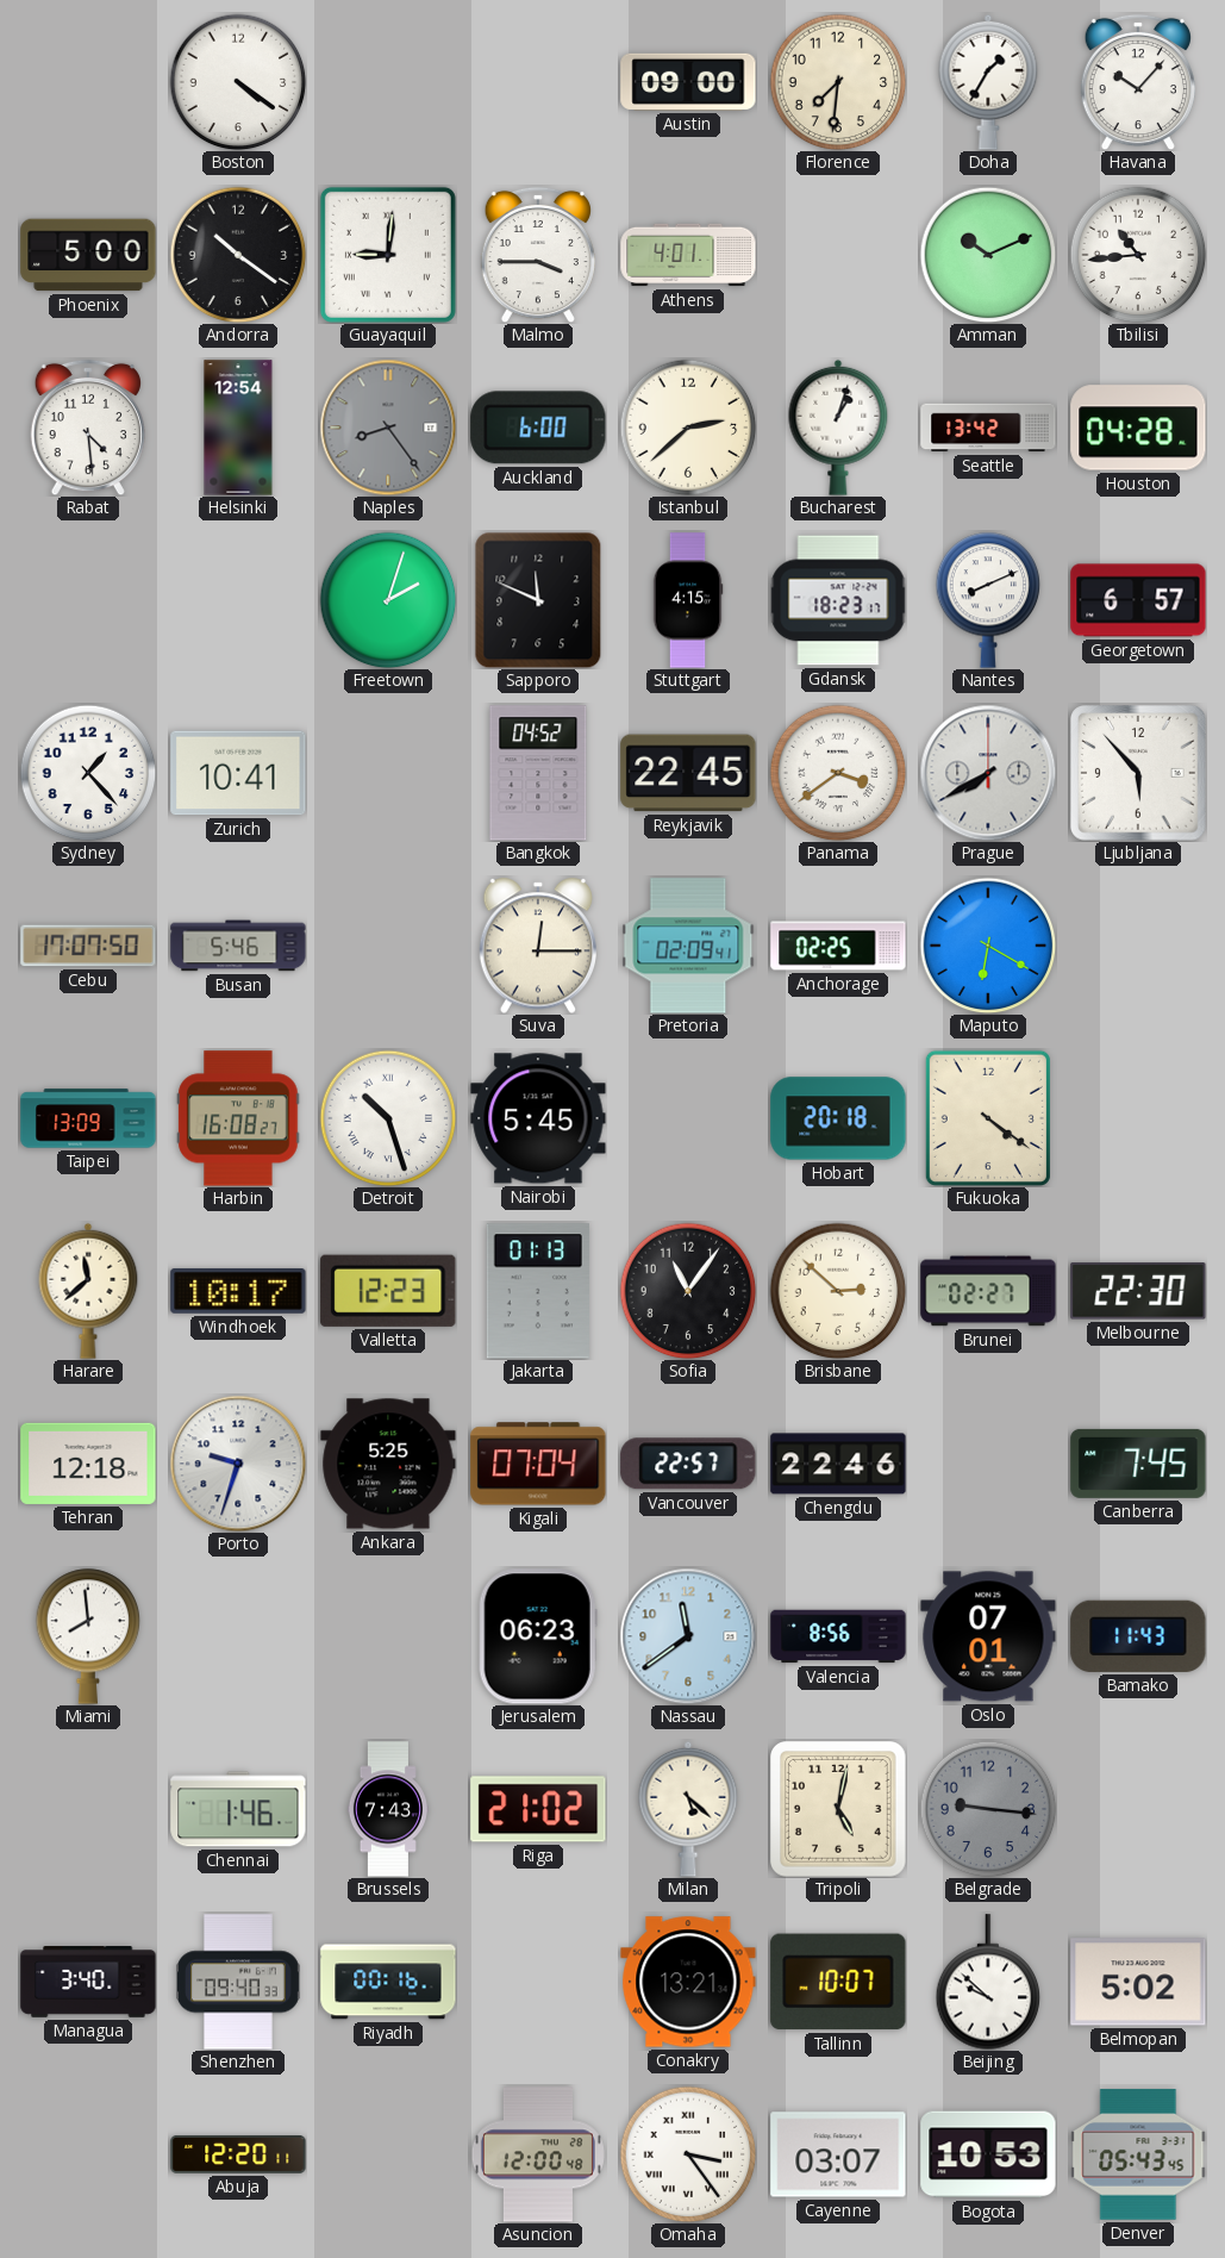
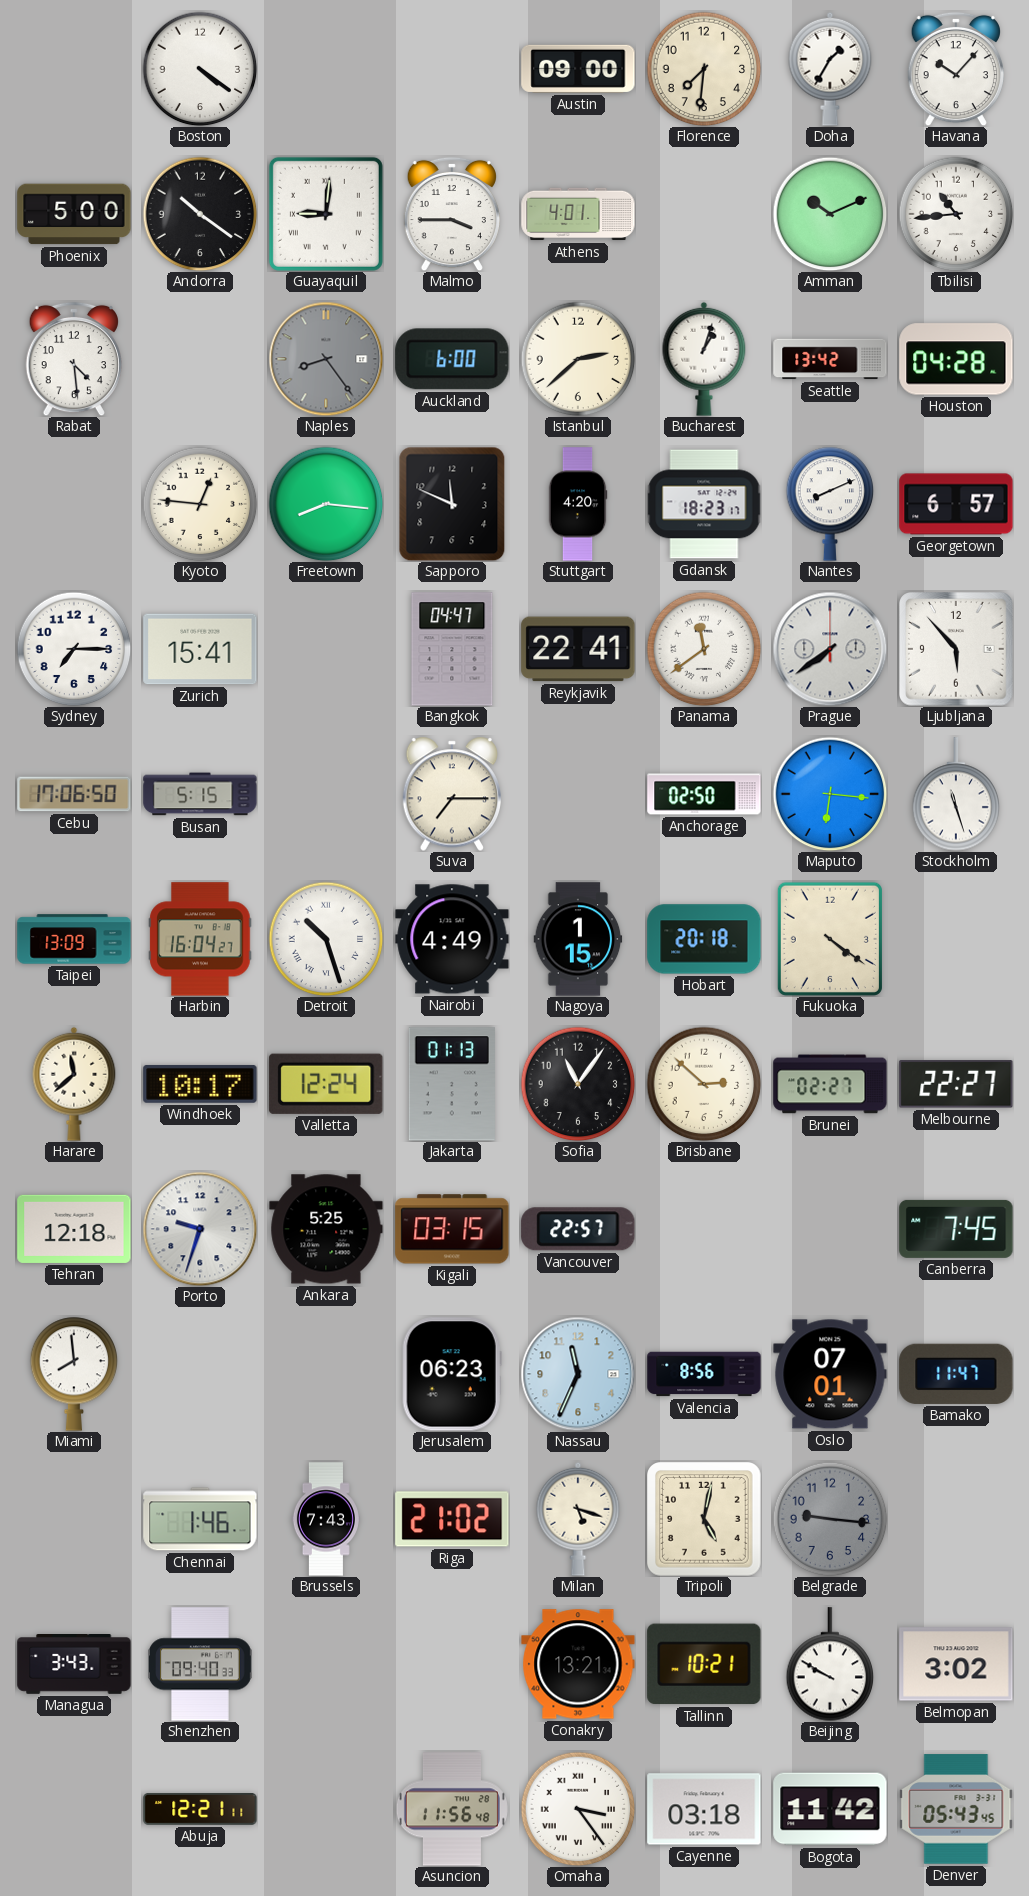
Helsinki: 12:54 -> none (238, 428)
Kyoto: none -> 12:46 (200, 504)
Freetown: 2:03 -> 8:16 (326, 504)
Stuttgart: 4:15 -> 4:20 (578, 504)
Sydney: 1:23 -> 7:15 (74, 649)
Zurich: 10:41 -> 15:41 (200, 649)
Bangkok: 04:52 -> 04:47 (452, 649)
Reykjavik: 22:45 -> 22:41 (578, 649)
Panama: 3:39 -> 11:39 (704, 649)
Prague: 7:40 -> 7:39 (830, 649)
Cebu: 17:07 -> 17:06 (74, 794)
Busan: 5:46 -> 5:15 (200, 794)
Suva: 12:15 -> 7:15 (451, 794)
Pretoria: 02:09 -> none (688, 946)
Anchorage: 02:25 -> 02:50 (704, 794)
Maputo: 6:20 -> 6:16 (830, 794)
Stockholm: none -> 11:27 (956, 794)
Harbin: 16:08 -> 16:04 (200, 939)
Nairobi: 5:45 -> 4:49 (452, 939)
Nagoya: none -> 1:15 (578, 939)
Valletta: 12:23 -> 12:24 (326, 1084)
Melbourne: 22:30 -> 22:27 (956, 1084)
Kigali: 07:04 -> 03:15 (452, 1229)
Chengdu: 22:46 -> none (838, 1464)
Nassau: 11:39 -> 11:34 (578, 1374)
Bamako: 11:43 -> 11:47 (956, 1374)
Milan: 5:22 -> 5:18 (578, 1519)
Managua: 3:40 -> 3:43 (74, 1665)
Riyadh: 00:16 -> none (388, 1982)
Tallinn: 10:07 -> 10:21 (704, 1664)
Beijing: 9:52 -> 9:50 (830, 1664)
Belmopan: 5:02 -> 3:02 (956, 1664)
Abuja: 12:20 -> 12:21 (200, 1810)
Asuncion: 12:00 -> 11:56 (452, 1809)
Cayenne: 03:07 -> 03:18 (704, 1809)
Bogota: 10:53 -> 11:42 (830, 1809)
